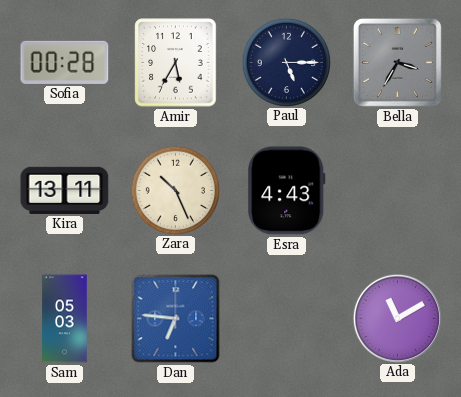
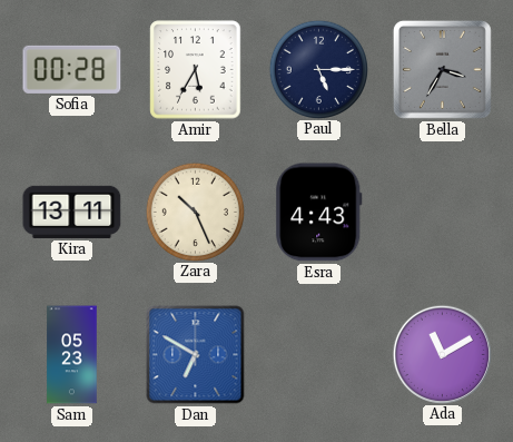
Sam: 05:03 -> 05:23 (72, 355)
Dan: 6:46 -> 6:50 (196, 355)
